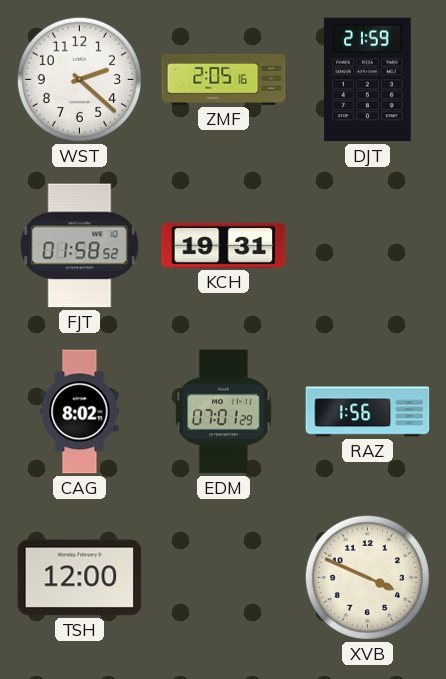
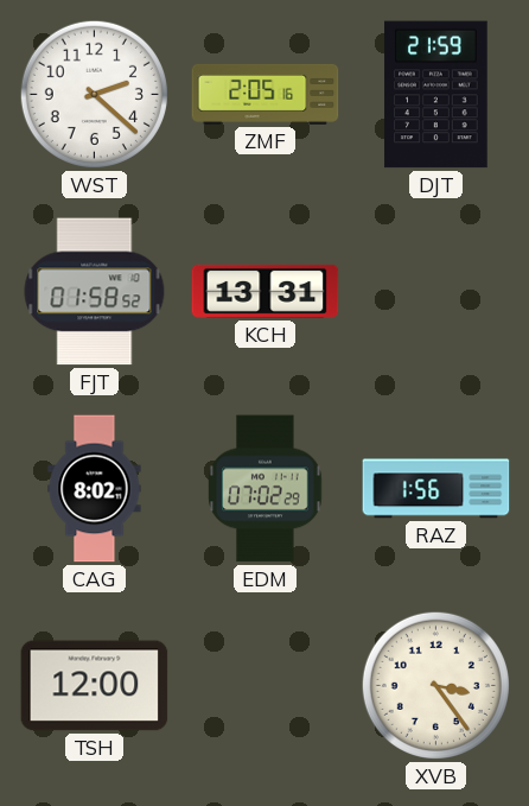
KCH: 19:31 -> 13:31 (266, 291)
EDM: 07:01 -> 07:02 (266, 489)
XVB: 3:49 -> 3:24 (435, 685)
